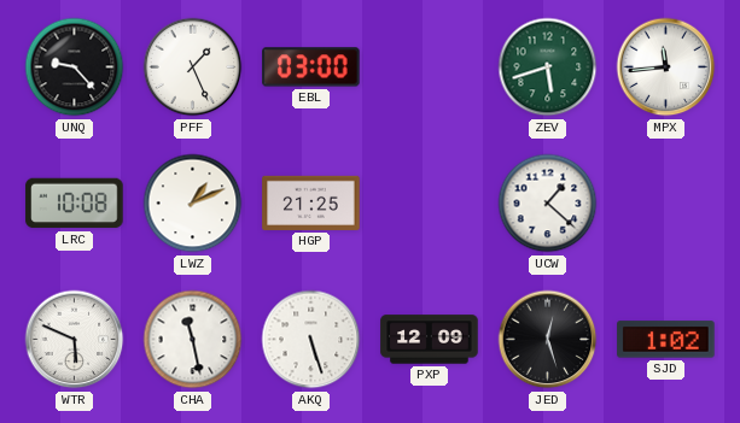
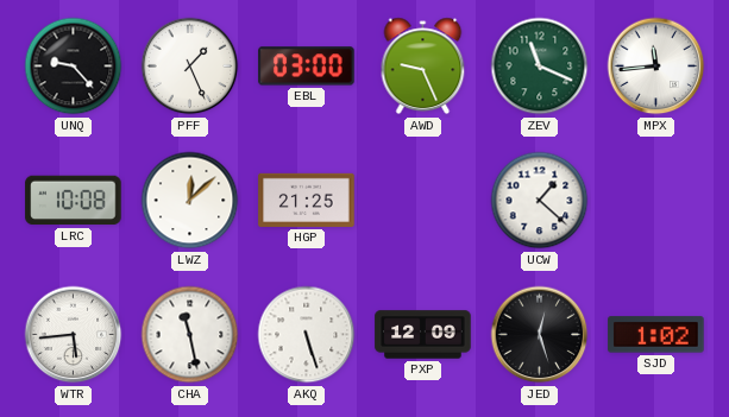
AWD: none -> 9:26 (423, 67)
ZEV: 5:42 -> 11:19 (540, 67)
LWZ: 1:11 -> 12:08 (190, 201)
WTR: 5:49 -> 5:44 (74, 335)
